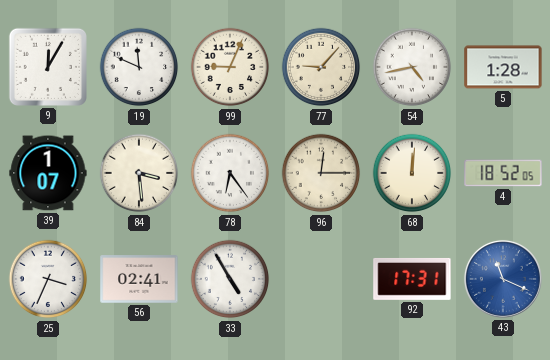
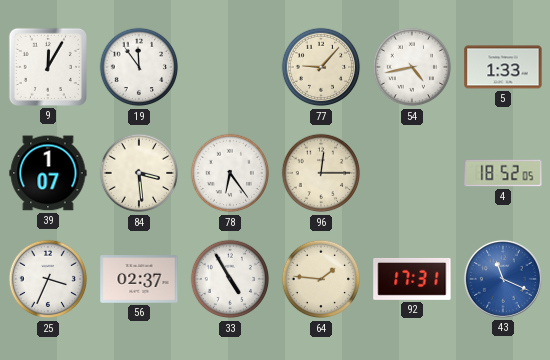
19: 11:49 -> 11:54 (139, 67)
99: 9:04 -> none (230, 67)
5: 1:28 -> 1:33 (503, 67)
68: 12:01 -> none (412, 173)
56: 02:41 -> 02:37 (139, 279)
64: none -> 1:46 (321, 279)
